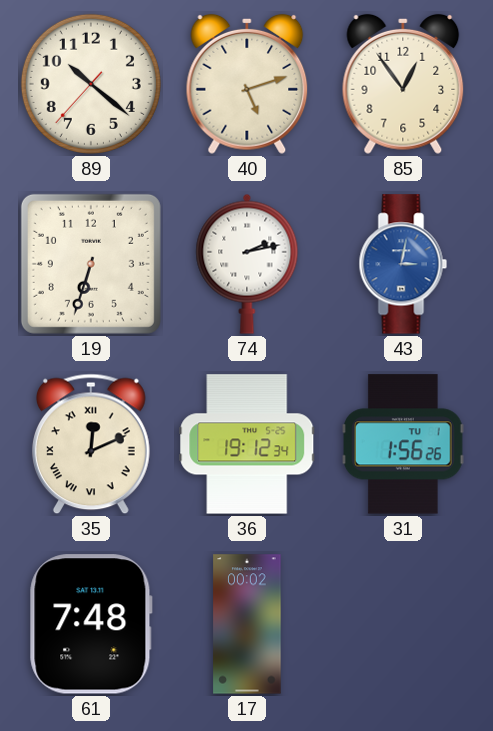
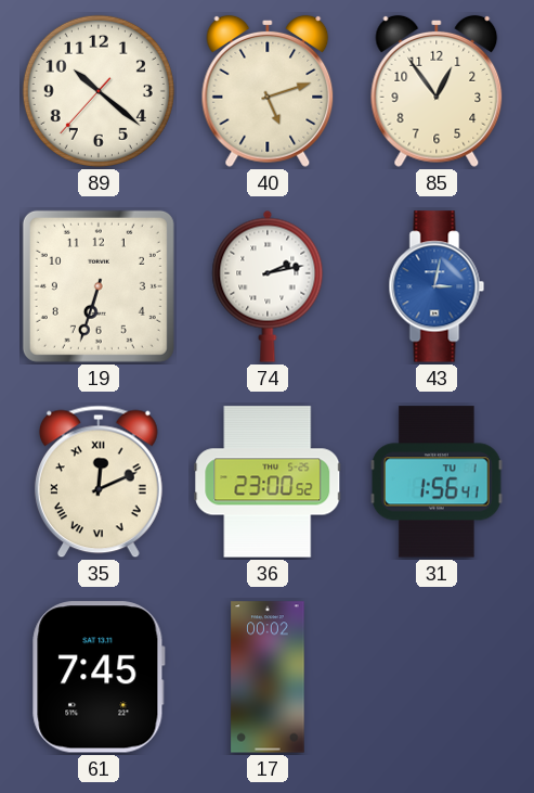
36: 19:12 -> 23:00 (268, 482)
31: 1:56:26 -> 1:56:41 (438, 482)
61: 7:48 -> 7:45 (99, 677)
